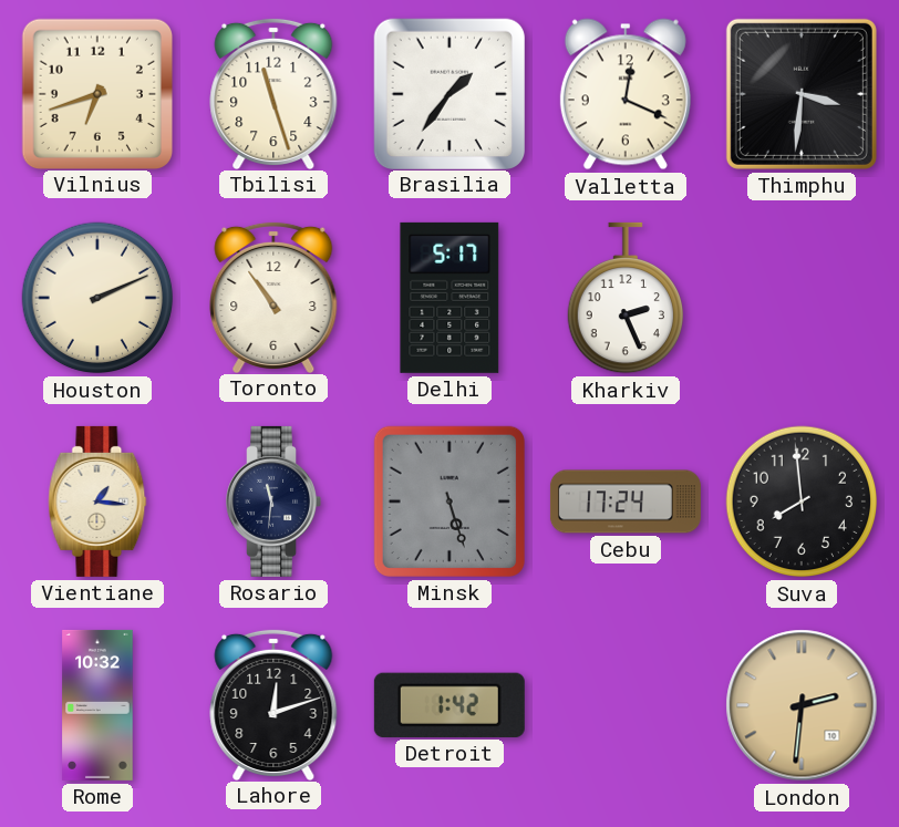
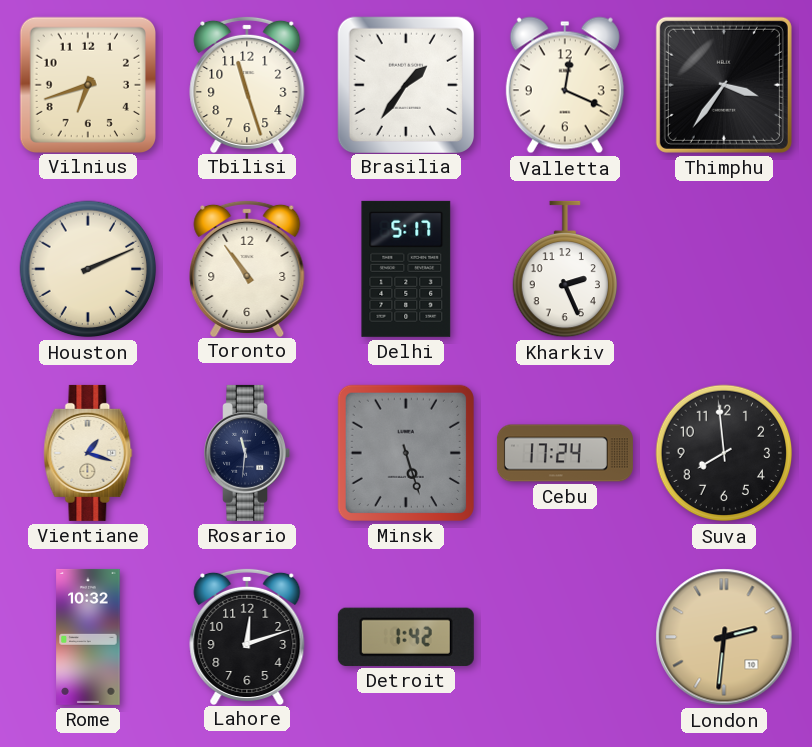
Thimphu: 3:31 -> 3:36 (724, 85)
Vientiane: 1:16 -> 1:18 (88, 453)
